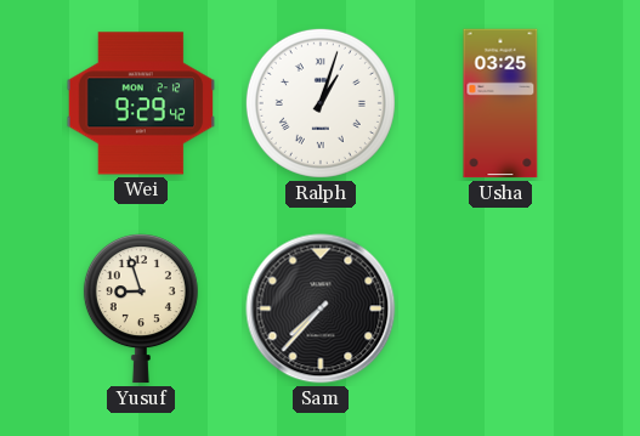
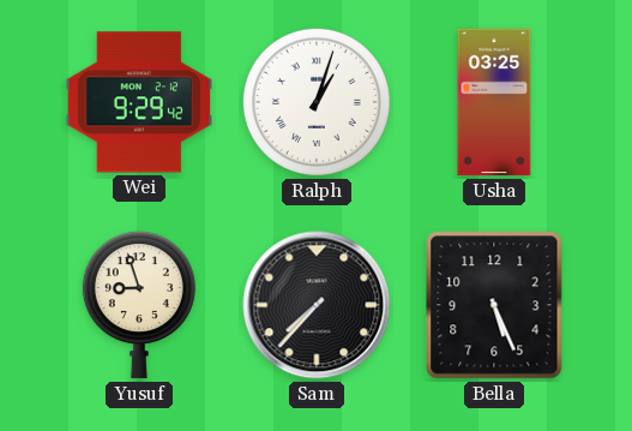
Bella: none -> 5:26 (494, 305)
